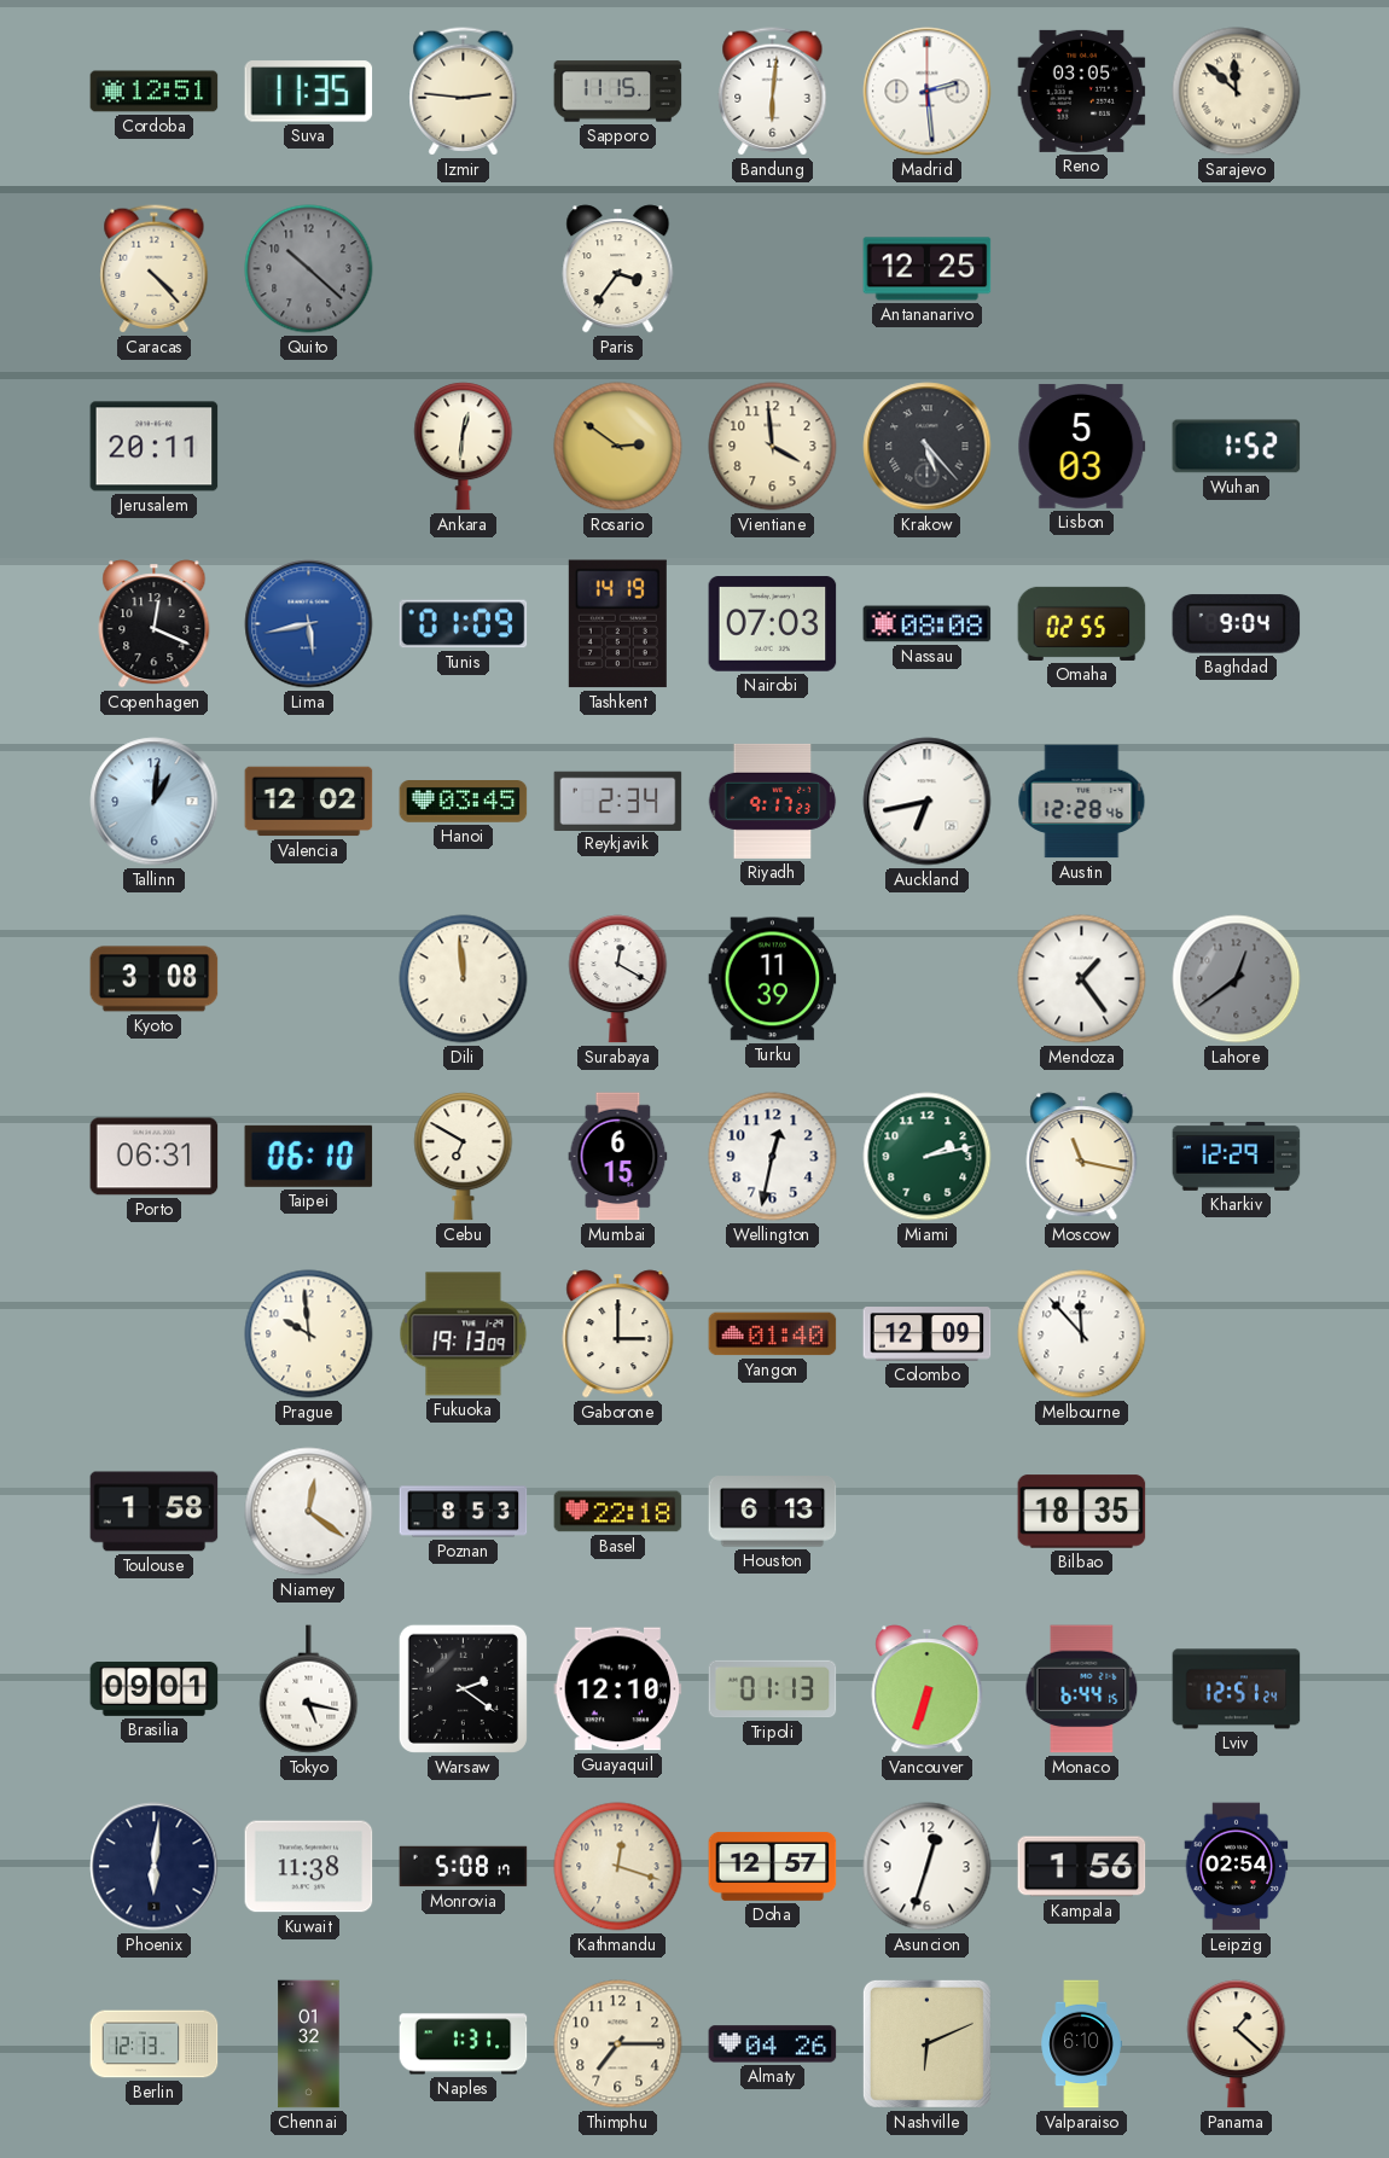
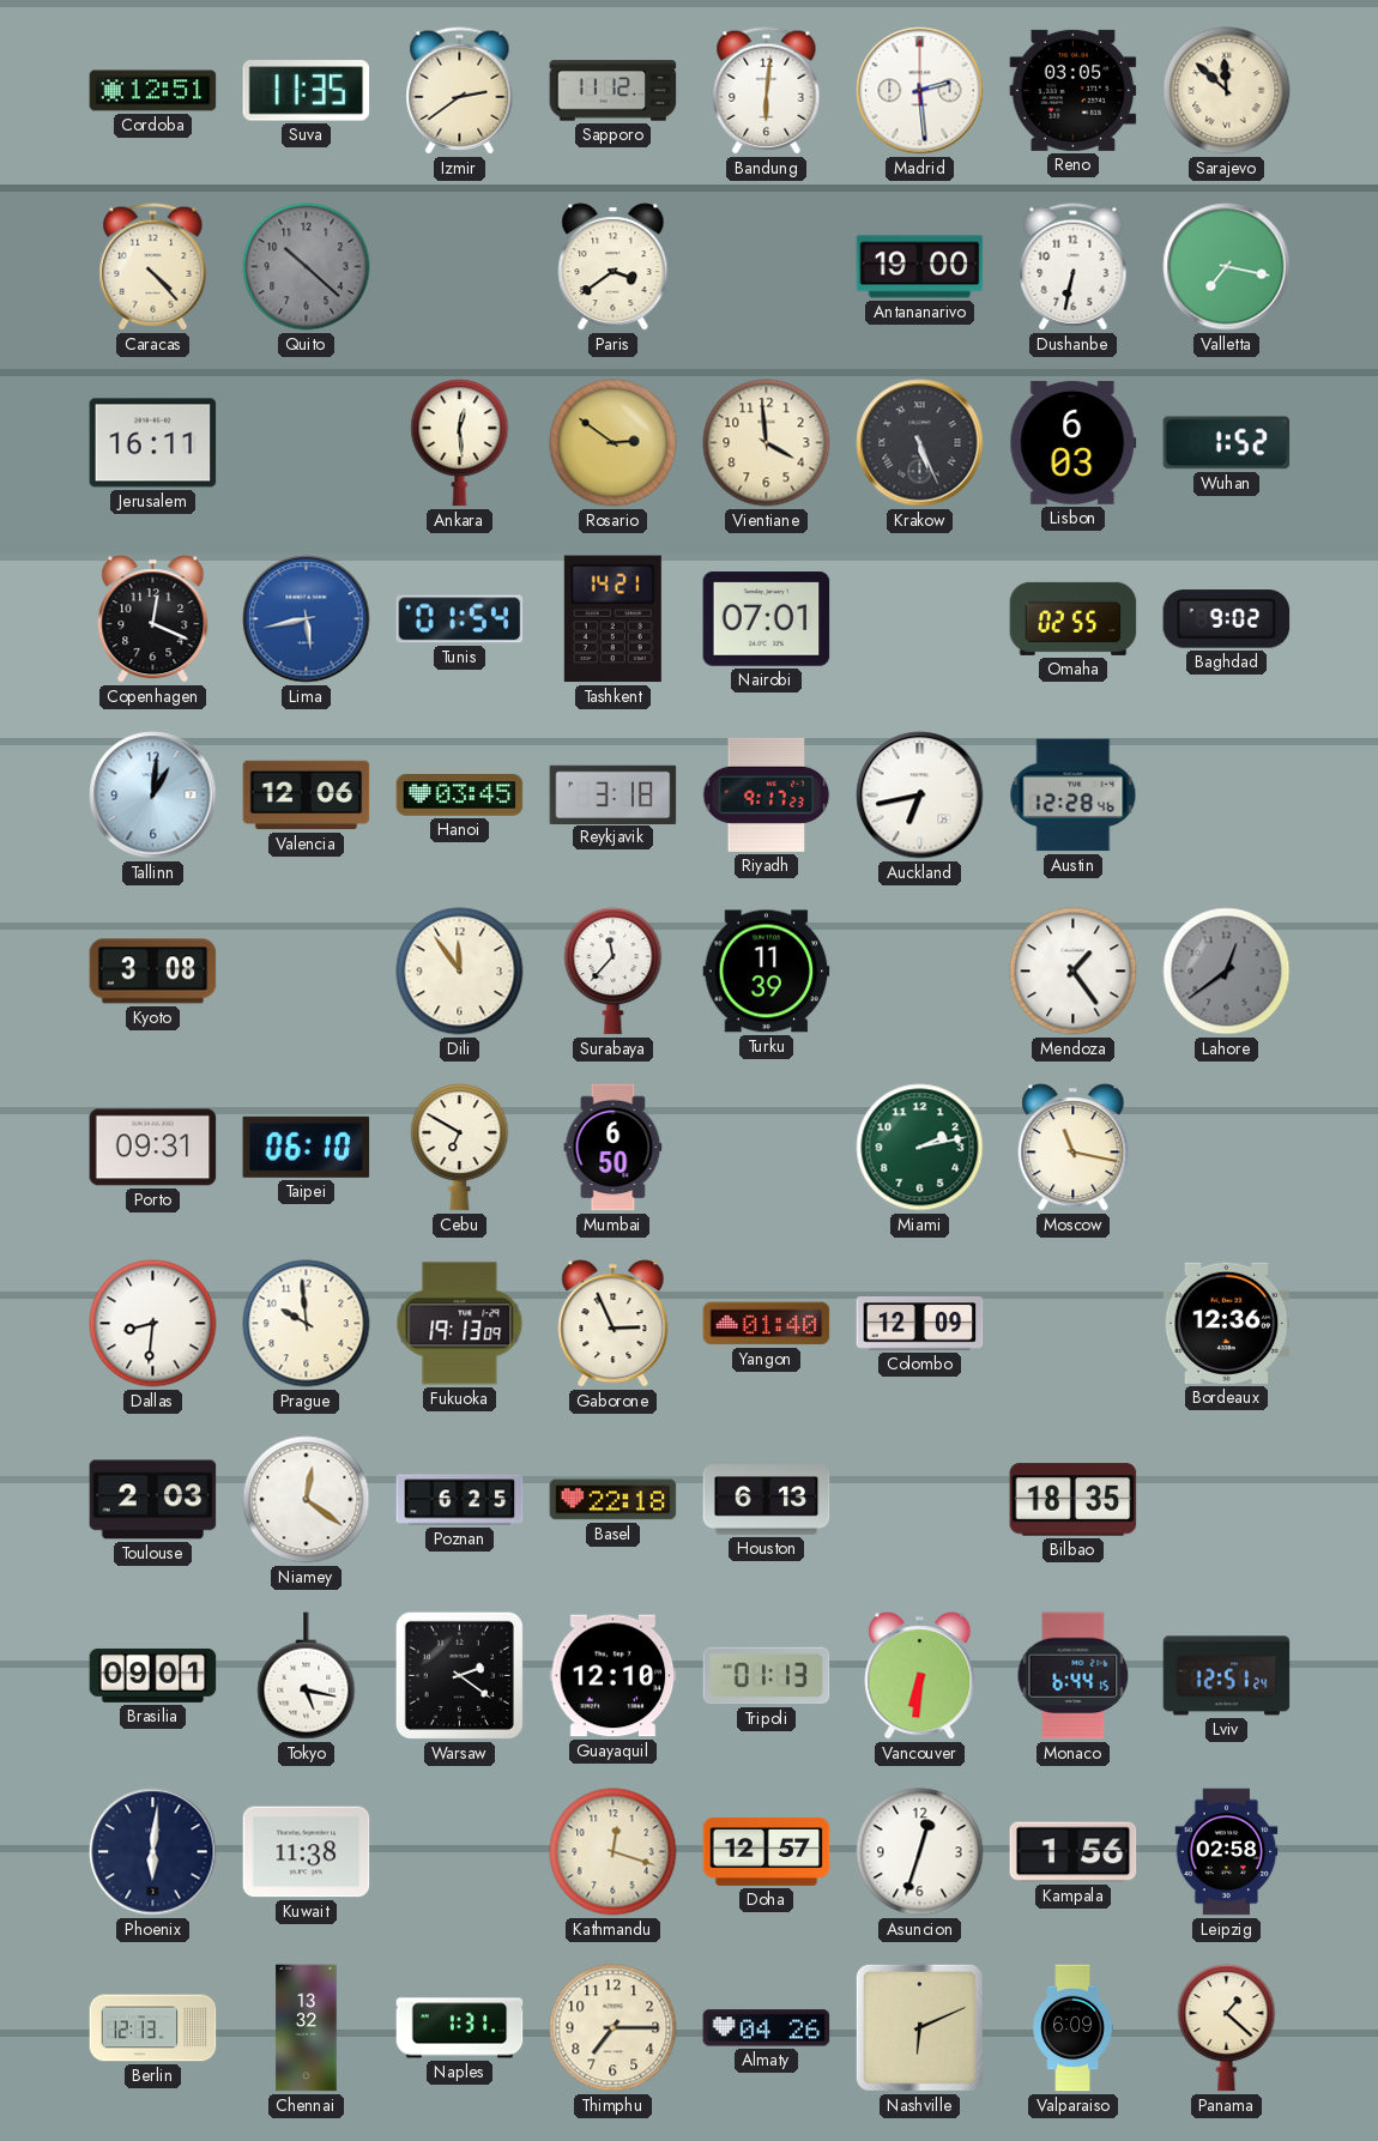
Izmir: 2:46 -> 2:39 (460, 91)
Sapporo: 11:15 -> 11:12 (614, 91)
Paris: 3:36 -> 3:39 (614, 267)
Antananarivo: 12:25 -> 19:00 (920, 267)
Dushanbe: none -> 6:32 (1074, 267)
Valletta: none -> 7:17 (1227, 267)
Jerusalem: 20:11 -> 16:11 (153, 443)
Ankara: 12:31 -> 12:29 (460, 443)
Krakow: 5:23 -> 5:26 (920, 443)
Lisbon: 5:03 -> 6:03 (1074, 442)
Tunis: 01:09 -> 01:54 (460, 619)
Tashkent: 14:19 -> 14:21 (612, 619)
Nairobi: 07:03 -> 07:01 (767, 619)
Nassau: 08:08 -> none (928, 624)
Baghdad: 9:04 -> 9:02 (1227, 619)
Valencia: 12:02 -> 12:06 (307, 796)
Reykjavik: 2:34 -> 3:18 (614, 794)
Dili: 11:59 -> 11:54 (460, 972)
Surabaya: 12:20 -> 11:37 (614, 972)
Porto: 06:31 -> 09:31 (153, 1148)
Mumbai: 6:15 -> 6:50 (614, 1148)
Wellington: 12:32 -> none (773, 1157)
Kharkiv: 12:29 -> none (1237, 1157)
Dallas: none -> 8:31 (153, 1324)
Gaborone: 3:00 -> 2:56 (614, 1324)
Melbourne: 11:53 -> none (1082, 1334)
Bordeaux: none -> 12:36 (1227, 1323)
Toulouse: 1:58 -> 2:03 (153, 1500)
Poznan: 8:53 -> 6:25 (460, 1500)
Vancouver: 6:33 -> 6:31 (920, 1676)
Monrovia: 5:08 -> none (464, 1867)
Leipzig: 02:54 -> 02:58 (1227, 1852)
Chennai: 01:32 -> 13:32 (307, 2028)
Valparaiso: 6:10 -> 6:09 (1072, 2028)
